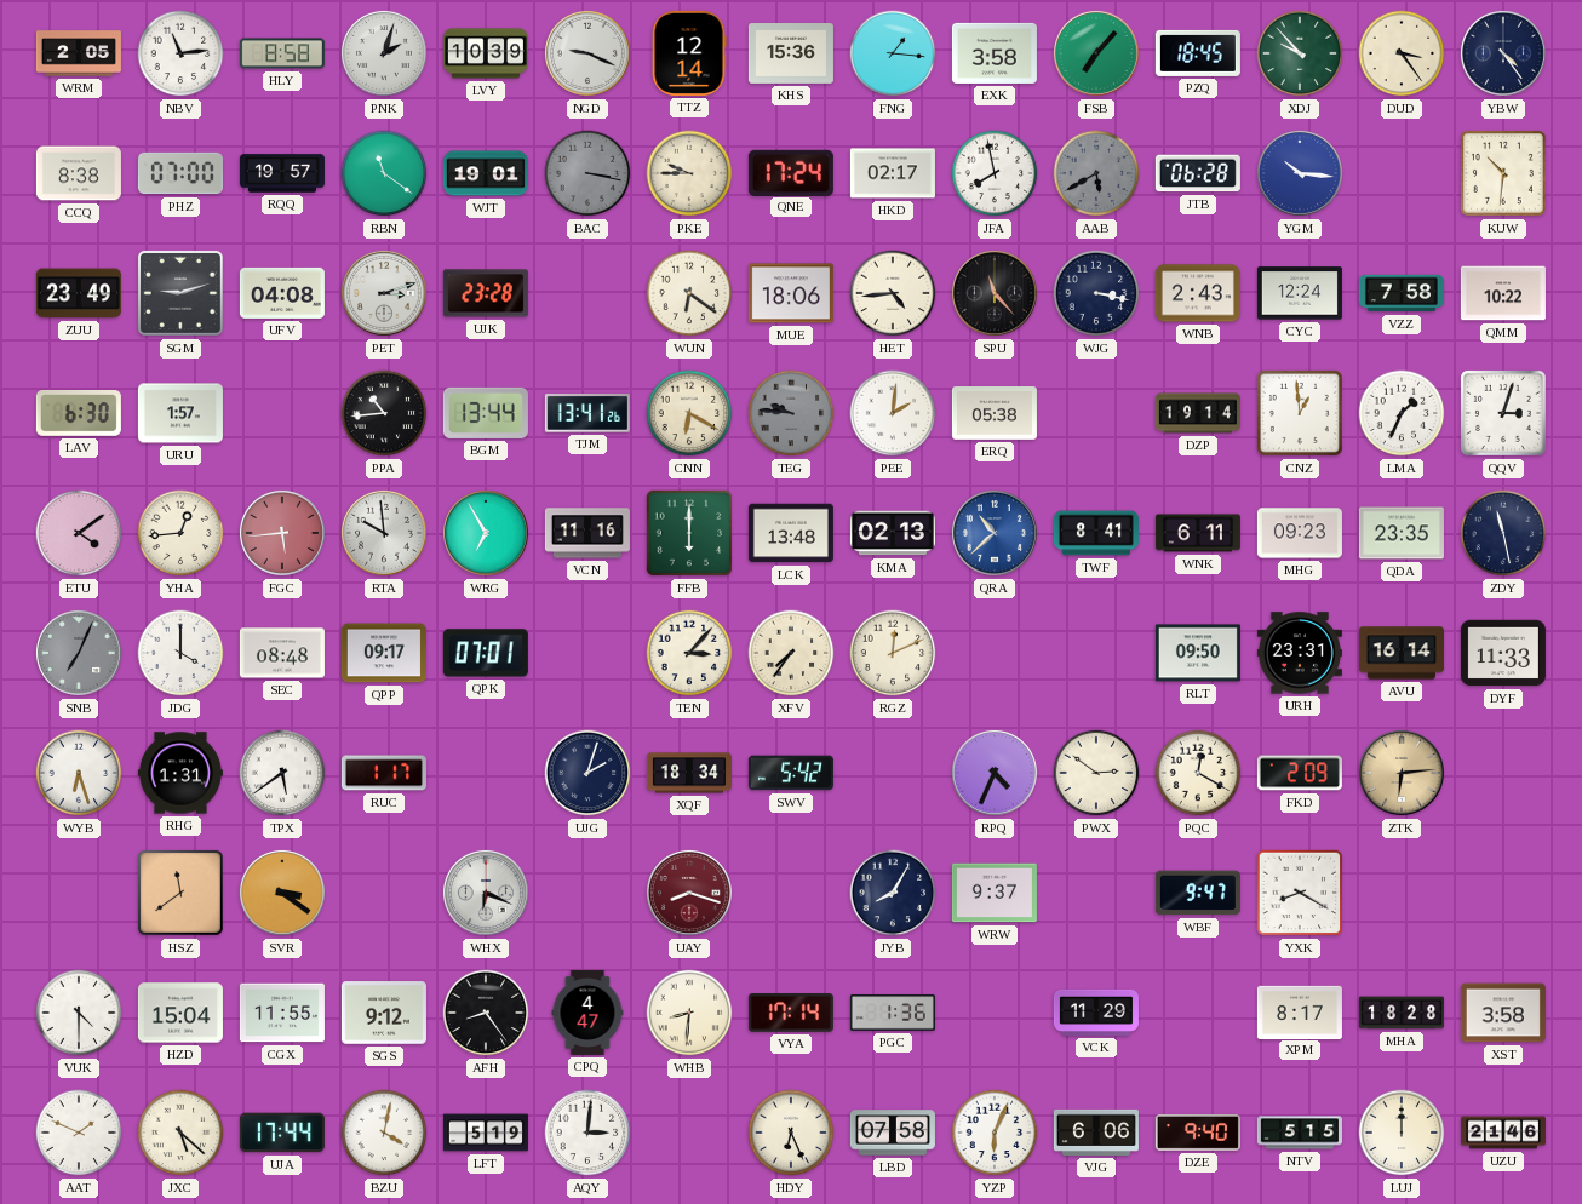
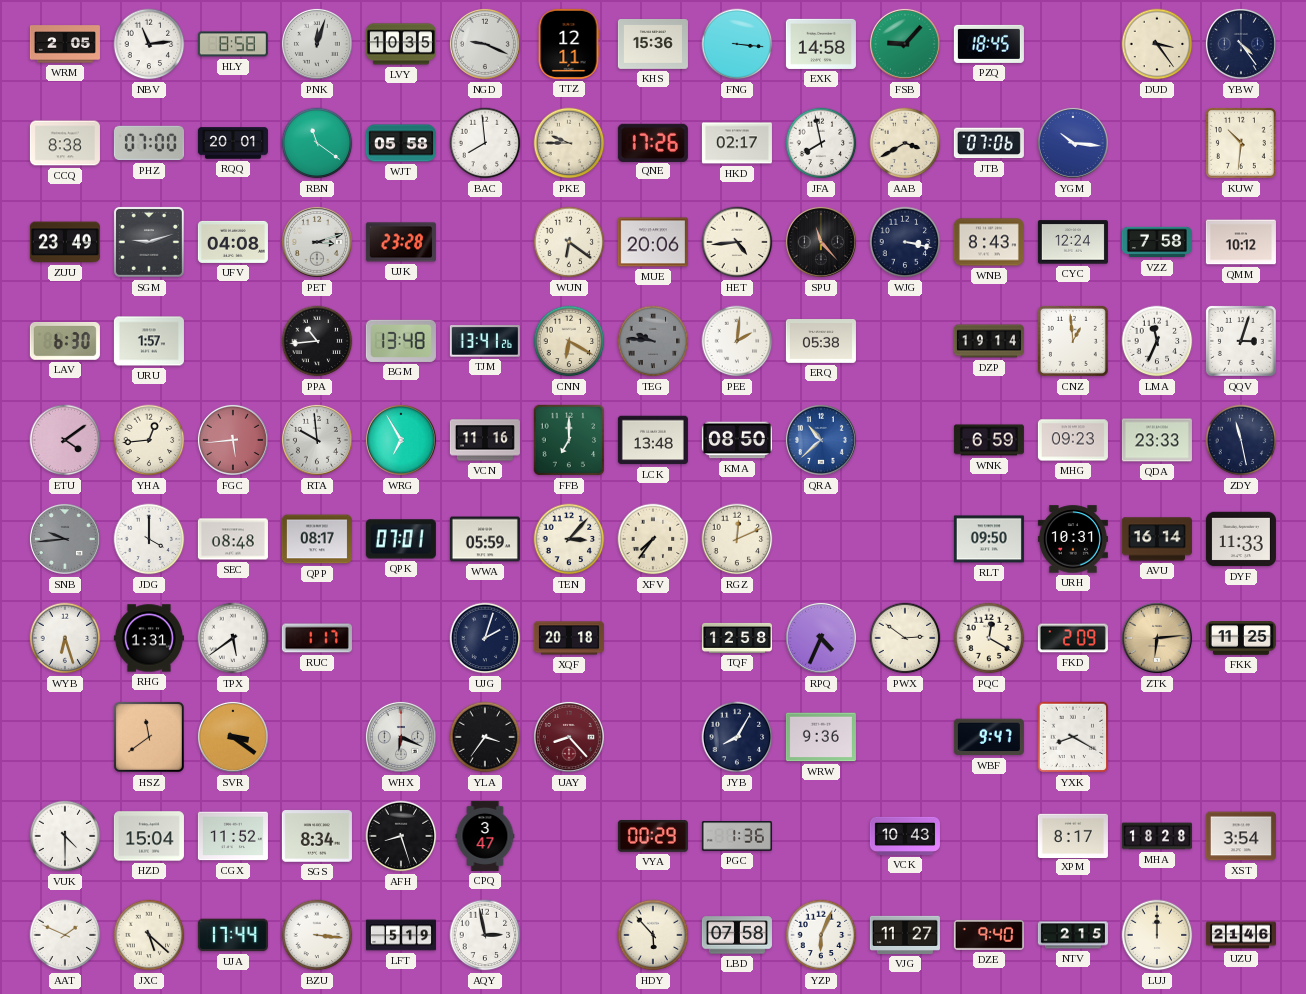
PNK: 2:03 -> 12:03 (317, 44)
LVY: 10:39 -> 10:35 (401, 44)
TTZ: 12:14 -> 12:11 (569, 44)
FNG: 1:16 -> 3:16 (737, 44)
EXK: 3:58 -> 14:58 (821, 44)
FSB: 7:07 -> 9:07 (905, 44)
XDJ: 9:53 -> none (1300, 53)
RQQ: 19:57 -> 20:01 (233, 143)
WJT: 19:01 -> 05:58 (401, 143)
BAC: 3:17 -> 7:59 (485, 143)
BAC dial: grey -> white (485, 143)
QNE: 17:24 -> 17:26 (653, 142)
AAB: 5:40 -> 3:40 (905, 143)
AAB dial: grey -> cream (905, 143)
JTB: 06:28 -> 07:06 (989, 143)
MUE: 18:06 -> 20:06 (653, 242)
WNB: 2:43 -> 8:43 (989, 242)
QMM: 10:22 -> 10:12 (1241, 242)
BGM: 13:44 -> 13:48 (401, 341)
LMA: 1:34 -> 11:34 (1157, 341)
FFB: 6:00 -> 7:00 (569, 440)
KMA: 02:13 -> 08:50 (737, 440)
TWF: 8:41 -> none (1096, 533)
WNK: 6:11 -> 6:59 (989, 440)
QDA: 23:35 -> 23:33 (1157, 440)
SNB: 7:04 -> 9:44 (65, 539)
QPP: 09:17 -> 08:17 (317, 539)
WWA: none -> 05:59 (485, 539)
URH: 23:31 -> 10:31 (1073, 539)
XQF: 18:34 -> 20:18 (569, 638)
SWV: 5:42 -> none (791, 773)
TQF: none -> 12:58 (737, 638)
FKK: none -> 11:25 (1241, 638)
YLA: none -> 3:36 (485, 737)
UAY: 8:18 -> 8:23 (569, 737)
WRW: 9:37 -> 9:36 (821, 737)
CGX: 11:55 -> 11:52 (233, 836)
SGS: 9:12 -> 8:34 (317, 836)
AFH: 8:24 -> 8:27 (401, 836)
CPQ: 4:47 -> 3:47 (485, 836)
WHB: 8:31 -> none (689, 1013)
VYA: 17:14 -> 00:29 (653, 837)
VCK: 11:29 -> 10:43 (905, 836)
XST: 3:58 -> 3:54 (1241, 836)
BZU: 4:02 -> 3:16 (317, 935)
AQY: 3:01 -> 2:58 (485, 935)
HDY: 6:26 -> 5:53 (653, 935)
VJG: 6:06 -> 11:27 (905, 935)
NTV: 5:15 -> 2:15 (1073, 935)
